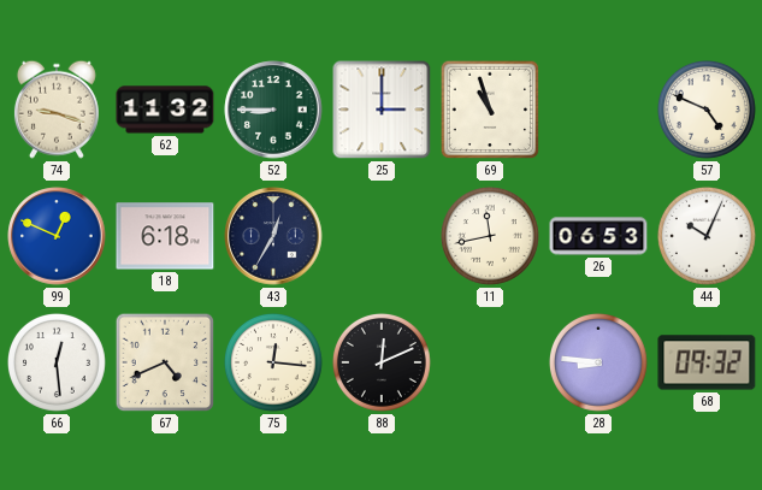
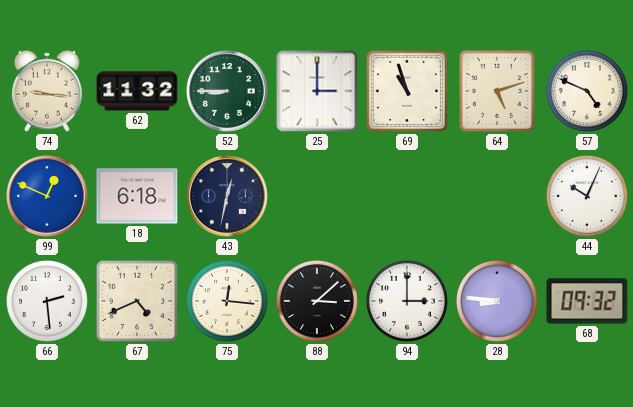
74: 9:18 -> 9:16 (47, 91)
64: none -> 5:12 (497, 91)
43: 12:35 -> 12:32 (227, 196)
11: 11:43 -> none (490, 236)
26: 06:53 -> none (598, 236)
66: 12:29 -> 2:29 (47, 301)
88: 12:11 -> 3:08 (317, 301)
94: none -> 3:00 (407, 301)
